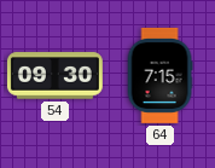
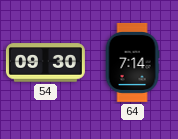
64: 7:15 -> 7:14 (132, 62)
